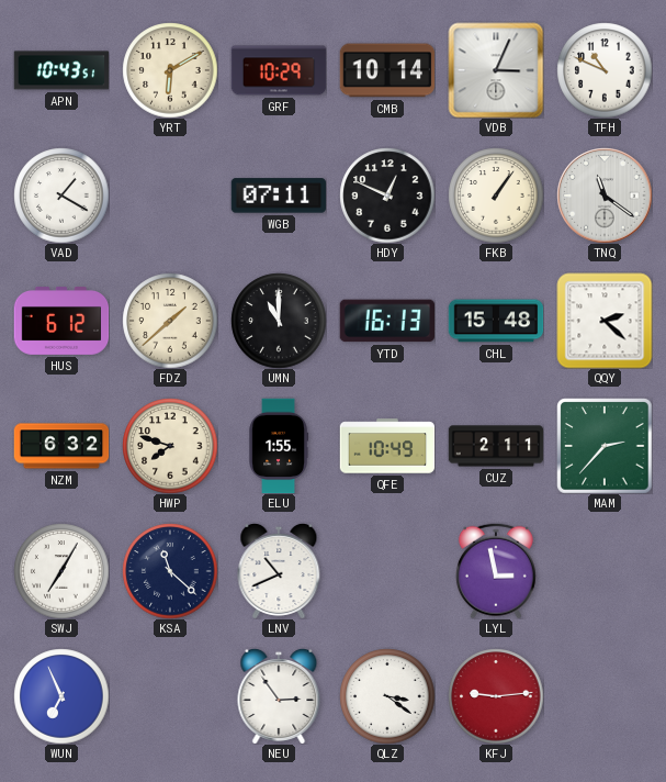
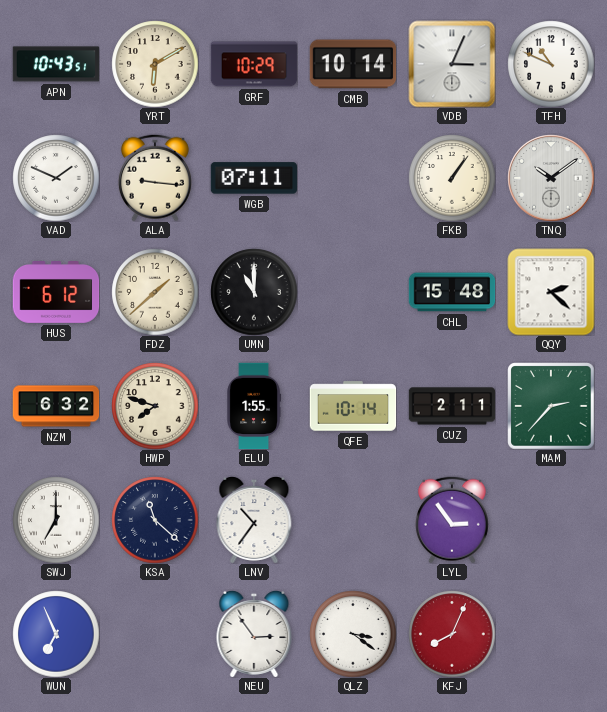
VAD: 1:20 -> 1:49 (56, 178)
ALA: none -> 9:16 (155, 178)
HDY: 12:49 -> none (387, 195)
TNQ: 11:21 -> 10:09 (551, 178)
YTD: 16:13 -> none (386, 321)
QFE: 10:49 -> 10:14 (353, 406)
SWJ: 7:05 -> 7:00 (56, 520)
LNV: 10:41 -> 10:36 (254, 520)
LYL: 2:58 -> 2:54 (452, 520)
KFJ: 9:14 -> 8:04 (452, 634)
